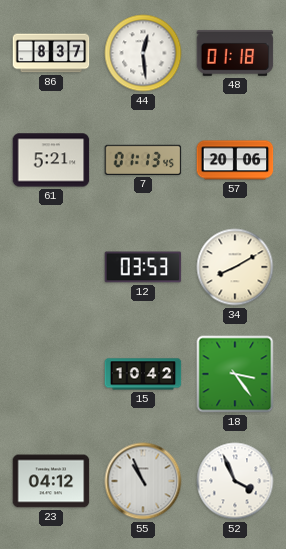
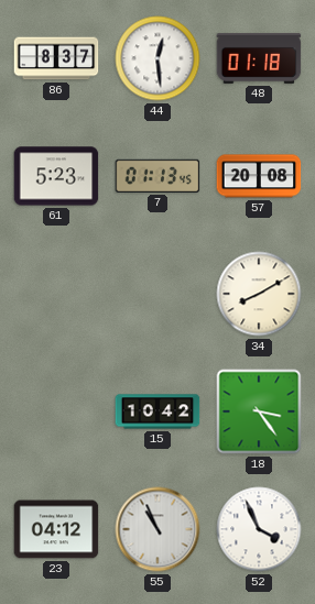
61: 5:21 -> 5:23 (56, 176)
57: 20:06 -> 20:08 (259, 176)
12: 03:53 -> none (143, 267)
